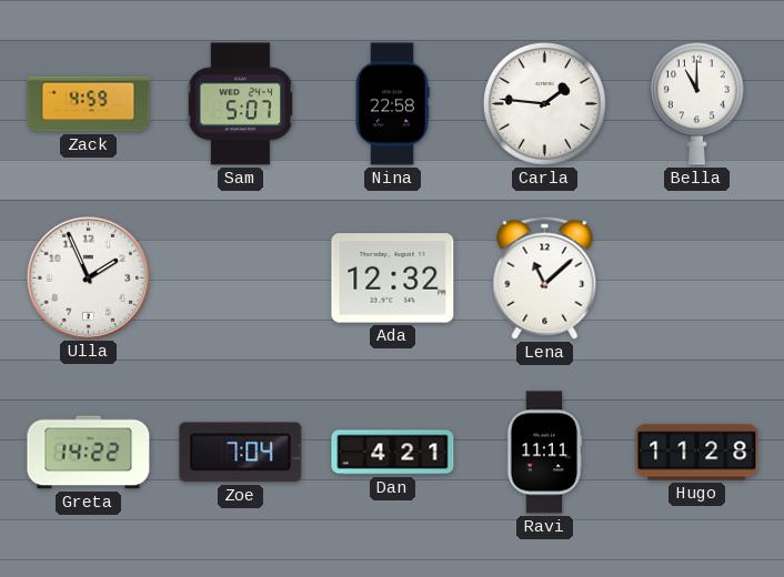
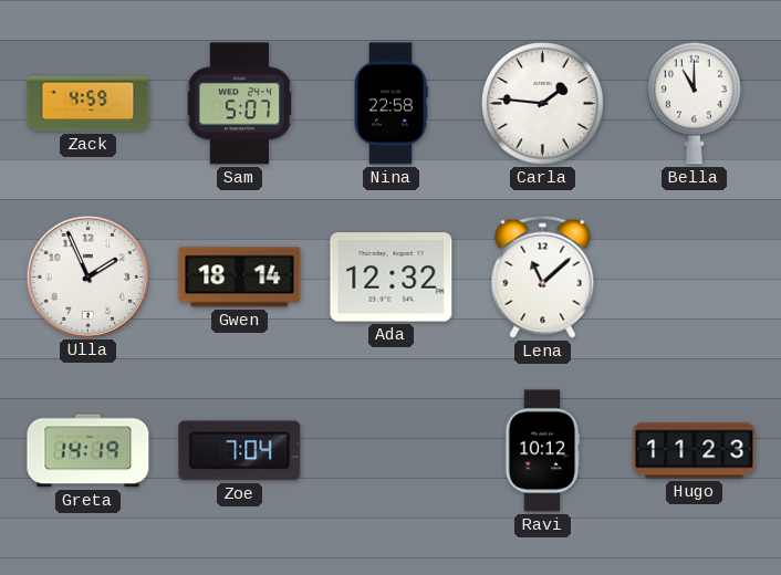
Gwen: none -> 18:14 (240, 278)
Greta: 14:22 -> 14:19 (88, 451)
Dan: 4:21 -> none (393, 453)
Ravi: 11:11 -> 10:12 (542, 451)
Hugo: 11:28 -> 11:23 (695, 451)
